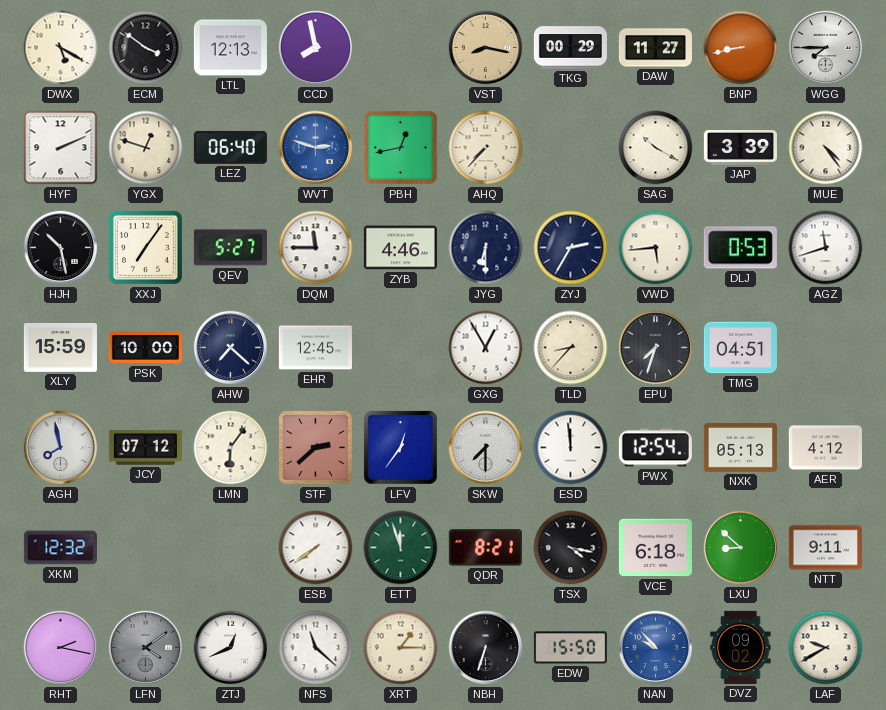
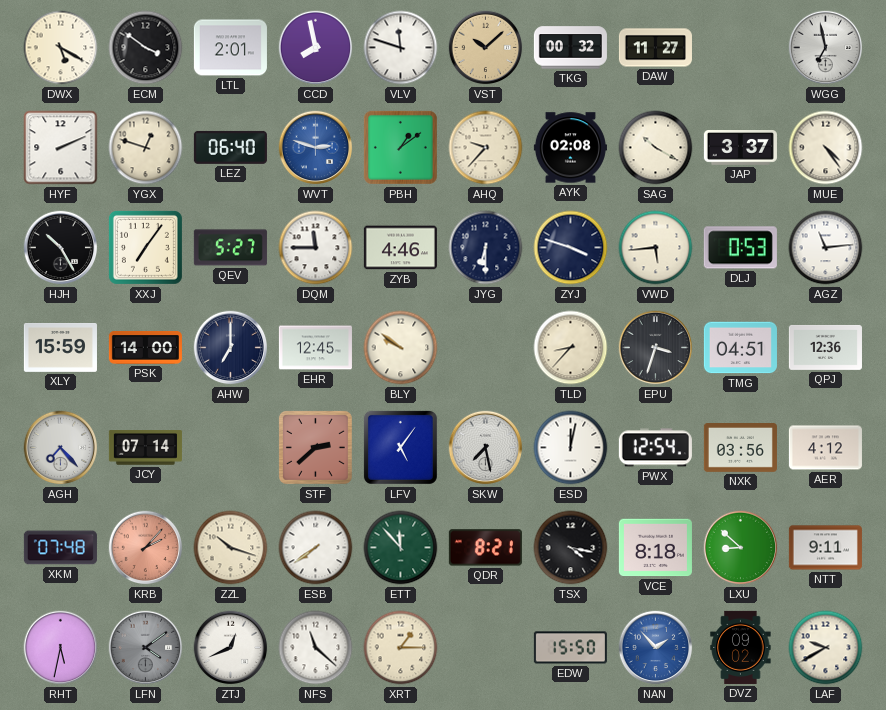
LTL: 12:13 -> 2:01 (230, 48)
VLV: none -> 11:48 (401, 48)
VST: 8:17 -> 10:08 (486, 48)
TKG: 00:29 -> 00:32 (570, 48)
BNP: 8:43 -> none (741, 48)
WGG: 7:45 -> 6:58 (826, 48)
PBH: 12:43 -> 1:09 (400, 147)
AHQ: 7:37 -> 9:37 (486, 148)
AYK: none -> 02:08 (570, 148)
JAP: 3:39 -> 3:37 (740, 148)
HJH: 10:28 -> 10:25 (61, 248)
ZYJ: 2:35 -> 3:48 (571, 248)
AGZ: 11:42 -> 11:14 (826, 248)
PSK: 10:00 -> 14:00 (145, 348)
AHW: 7:22 -> 7:00 (231, 348)
BLY: none -> 9:51 (401, 348)
GXG: 12:55 -> none (486, 348)
EPU: 7:33 -> 3:33 (656, 348)
QPJ: none -> 12:36 (825, 347)
AGH: 7:58 -> 7:23 (61, 448)
JCY: 07:12 -> 07:14 (145, 448)
LMN: 6:06 -> none (231, 448)
LFV: 12:36 -> 5:06 (400, 447)
SKW: 7:30 -> 7:28 (486, 448)
ESD: 11:59 -> 12:02 (571, 448)
NXK: 05:13 -> 03:56 (740, 448)
XKM: 12:32 -> 07:48 (60, 548)
KRB: none -> 2:07 (146, 548)
ZZL: none -> 10:18 (231, 548)
ETT: 11:57 -> 11:53 (401, 548)
VCE: 6:18 -> 8:18 (655, 548)
RHT: 2:17 -> 5:32 (61, 648)
NBH: 6:33 -> none (486, 648)
NAN: 9:53 -> 1:53 (656, 648)
